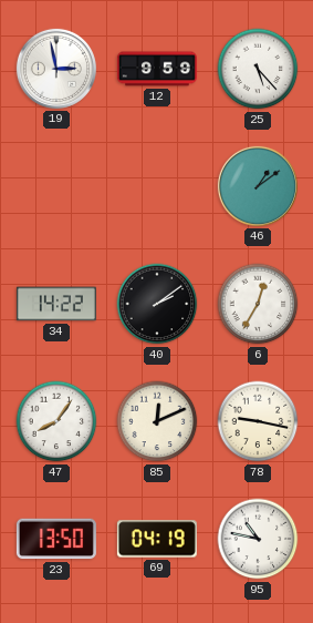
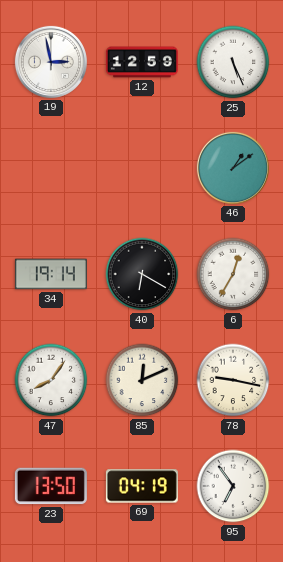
12: 9:59 -> 12:59 (142, 62)
25: 5:23 -> 5:26 (233, 62)
34: 14:22 -> 19:14 (51, 274)
40: 2:09 -> 6:20 (142, 274)
95: 10:47 -> 6:54 (233, 486)
